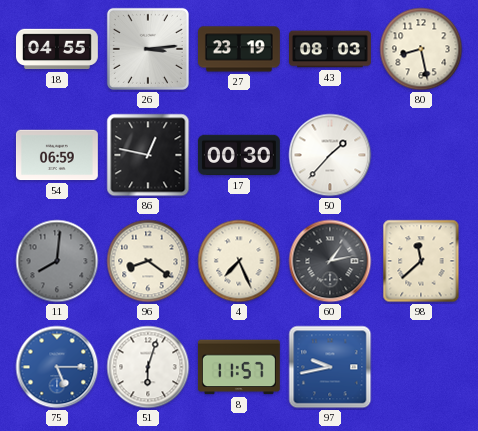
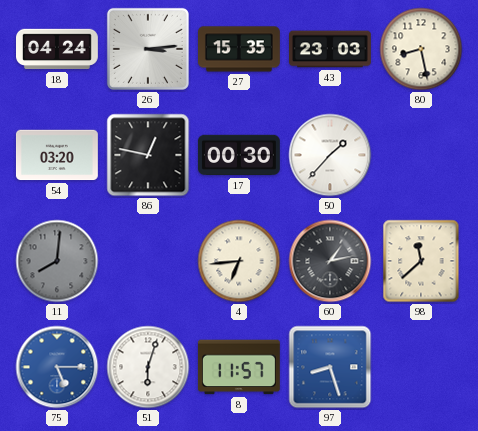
18: 04:55 -> 04:24 (58, 49)
27: 23:19 -> 15:35 (240, 49)
43: 08:03 -> 23:03 (331, 49)
54: 06:59 -> 03:20 (57, 155)
96: 8:21 -> none (148, 261)
4: 7:26 -> 6:44 (239, 261)
97: 9:43 -> 8:27 (330, 367)
